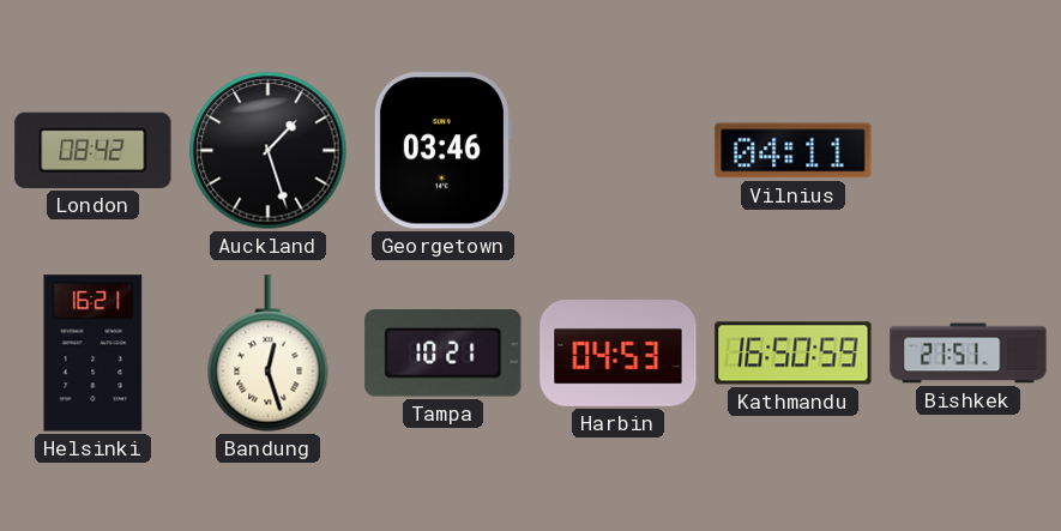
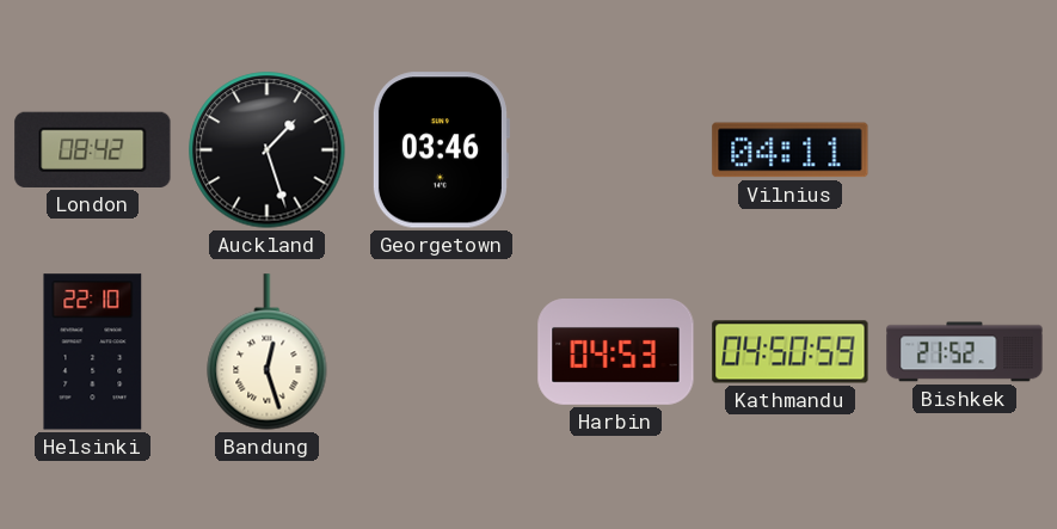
Helsinki: 16:21 -> 22:10 (93, 352)
Tampa: 10:21 -> none (444, 354)
Kathmandu: 16:50 -> 04:50 (791, 352)
Bishkek: 21:51 -> 21:52 (965, 352)
